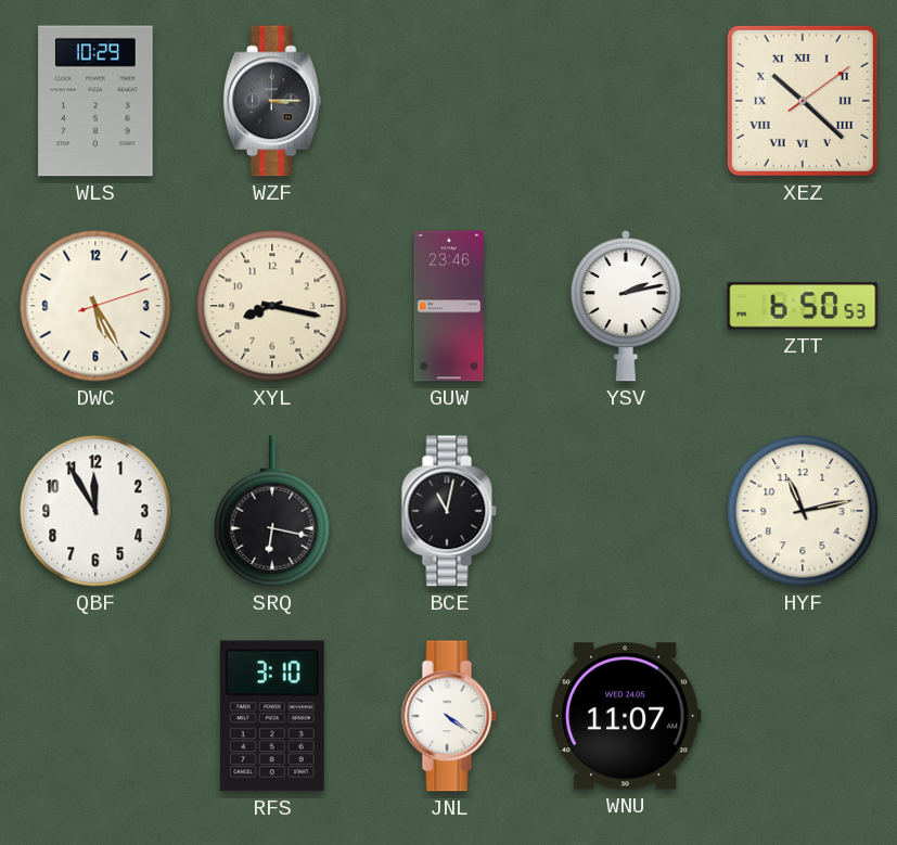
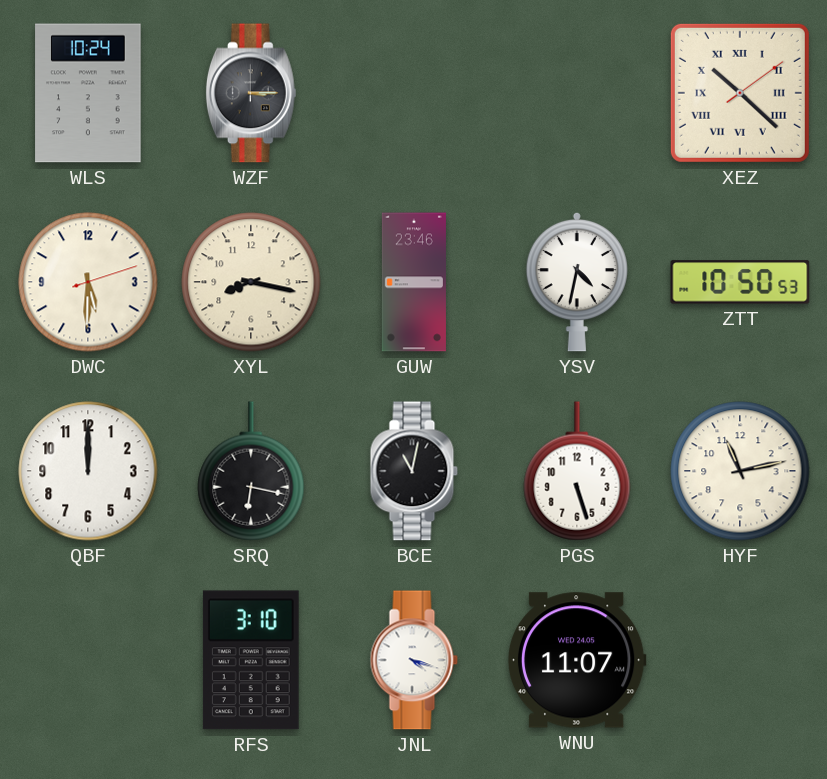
WLS: 10:29 -> 10:24 (88, 93)
DWC: 5:25 -> 5:30 (88, 282)
YSV: 2:13 -> 4:32 (576, 282)
ZTT: 6:50 -> 10:50 (740, 282)
QBF: 11:55 -> 12:00 (88, 471)
PGS: none -> 5:27 (577, 471)
JNL: 4:21 -> 4:18 (414, 660)
